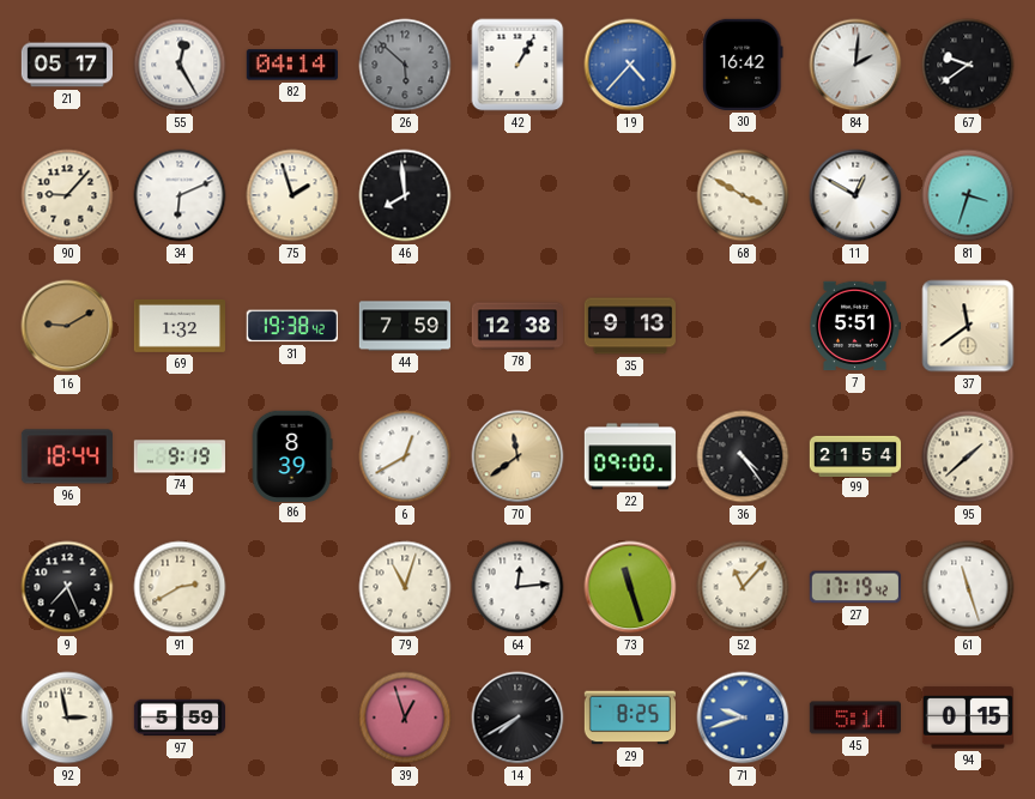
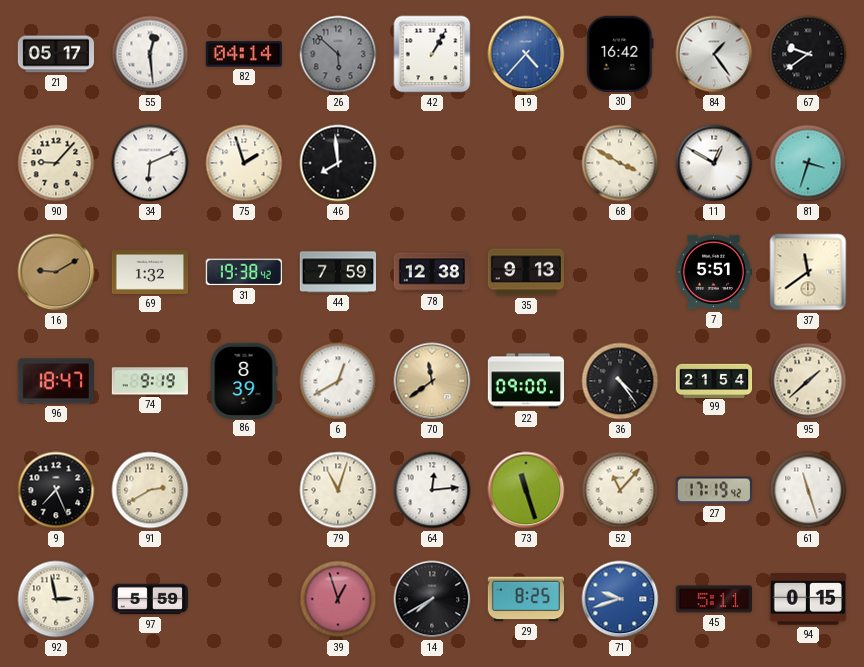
55: 12:25 -> 12:29 (150, 54)
84: 2:01 -> 1:24 (714, 54)
96: 18:44 -> 18:47 (56, 381)
